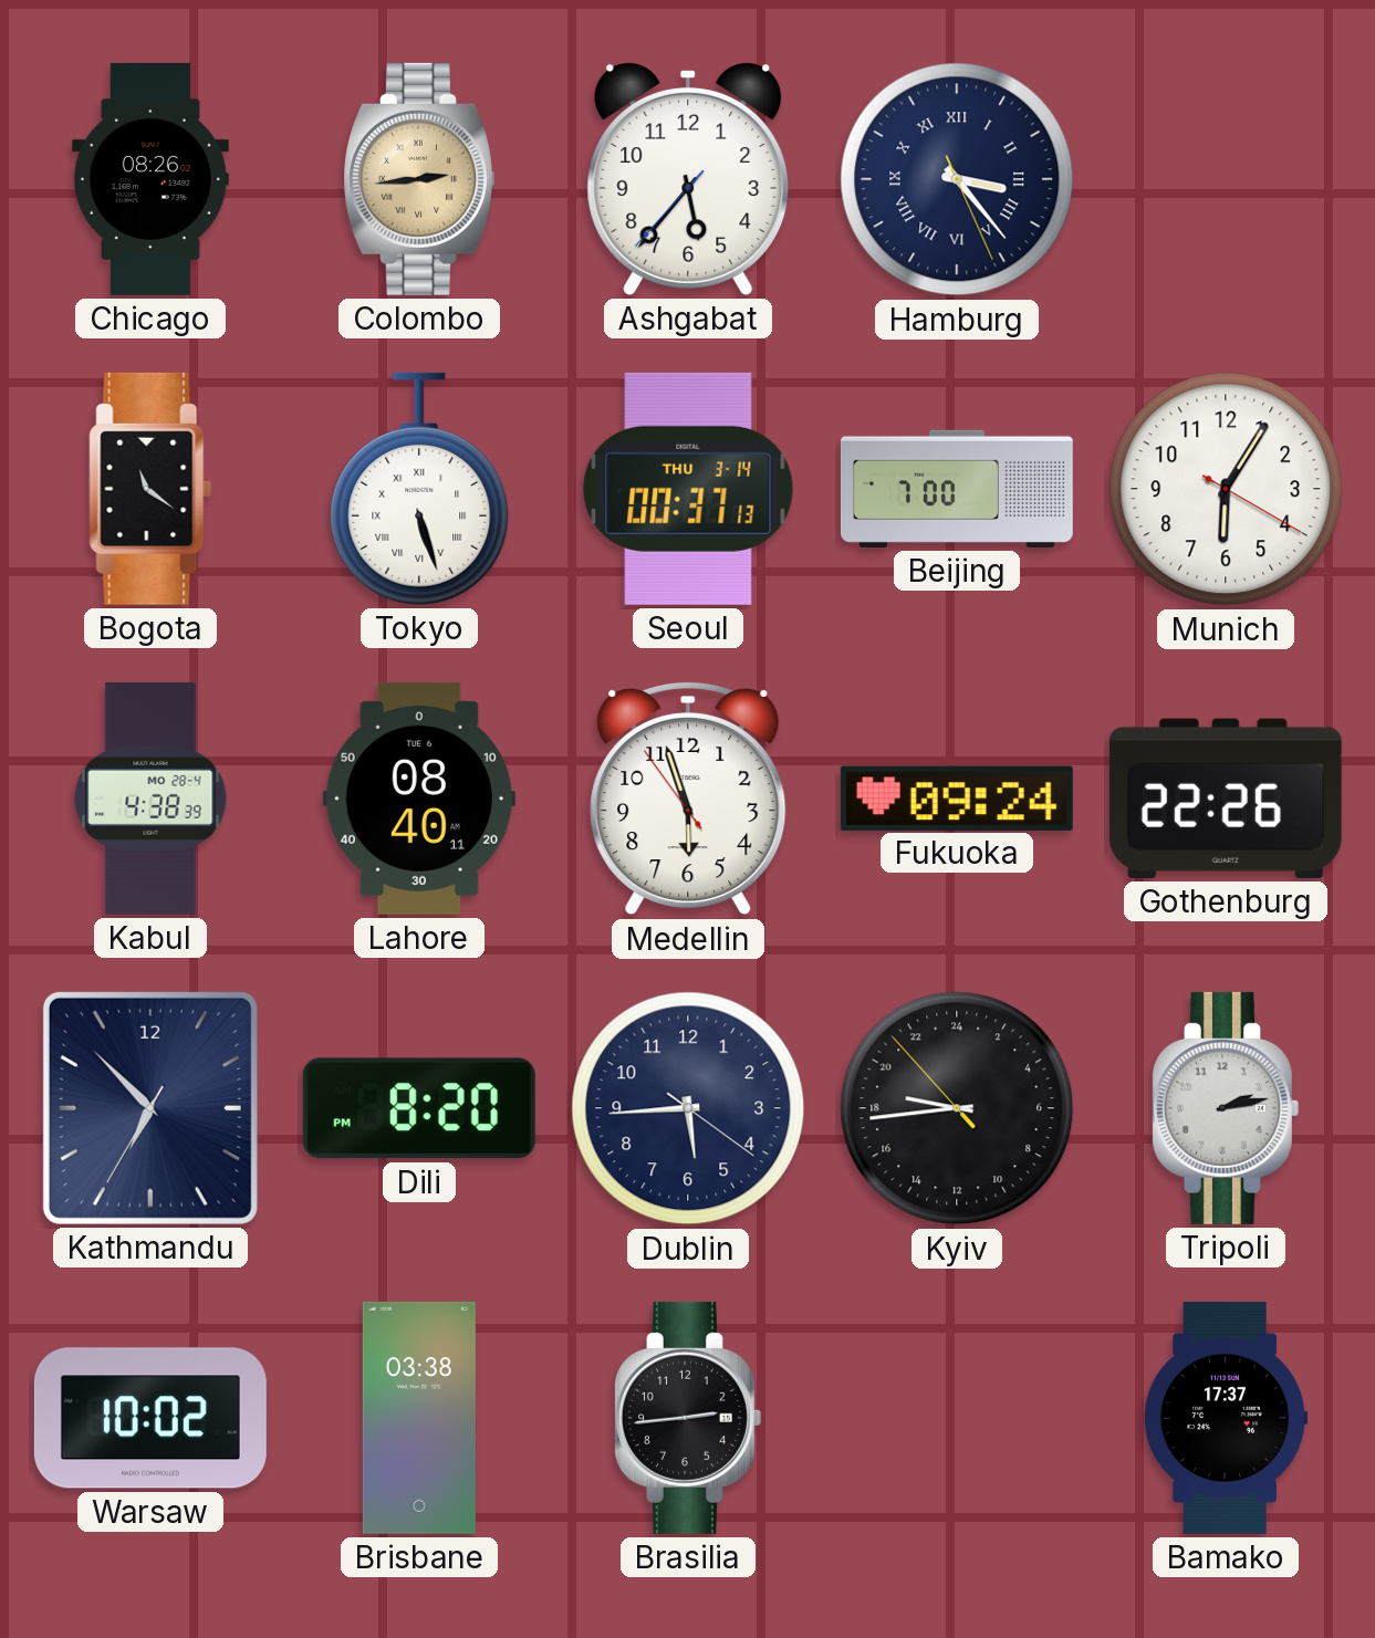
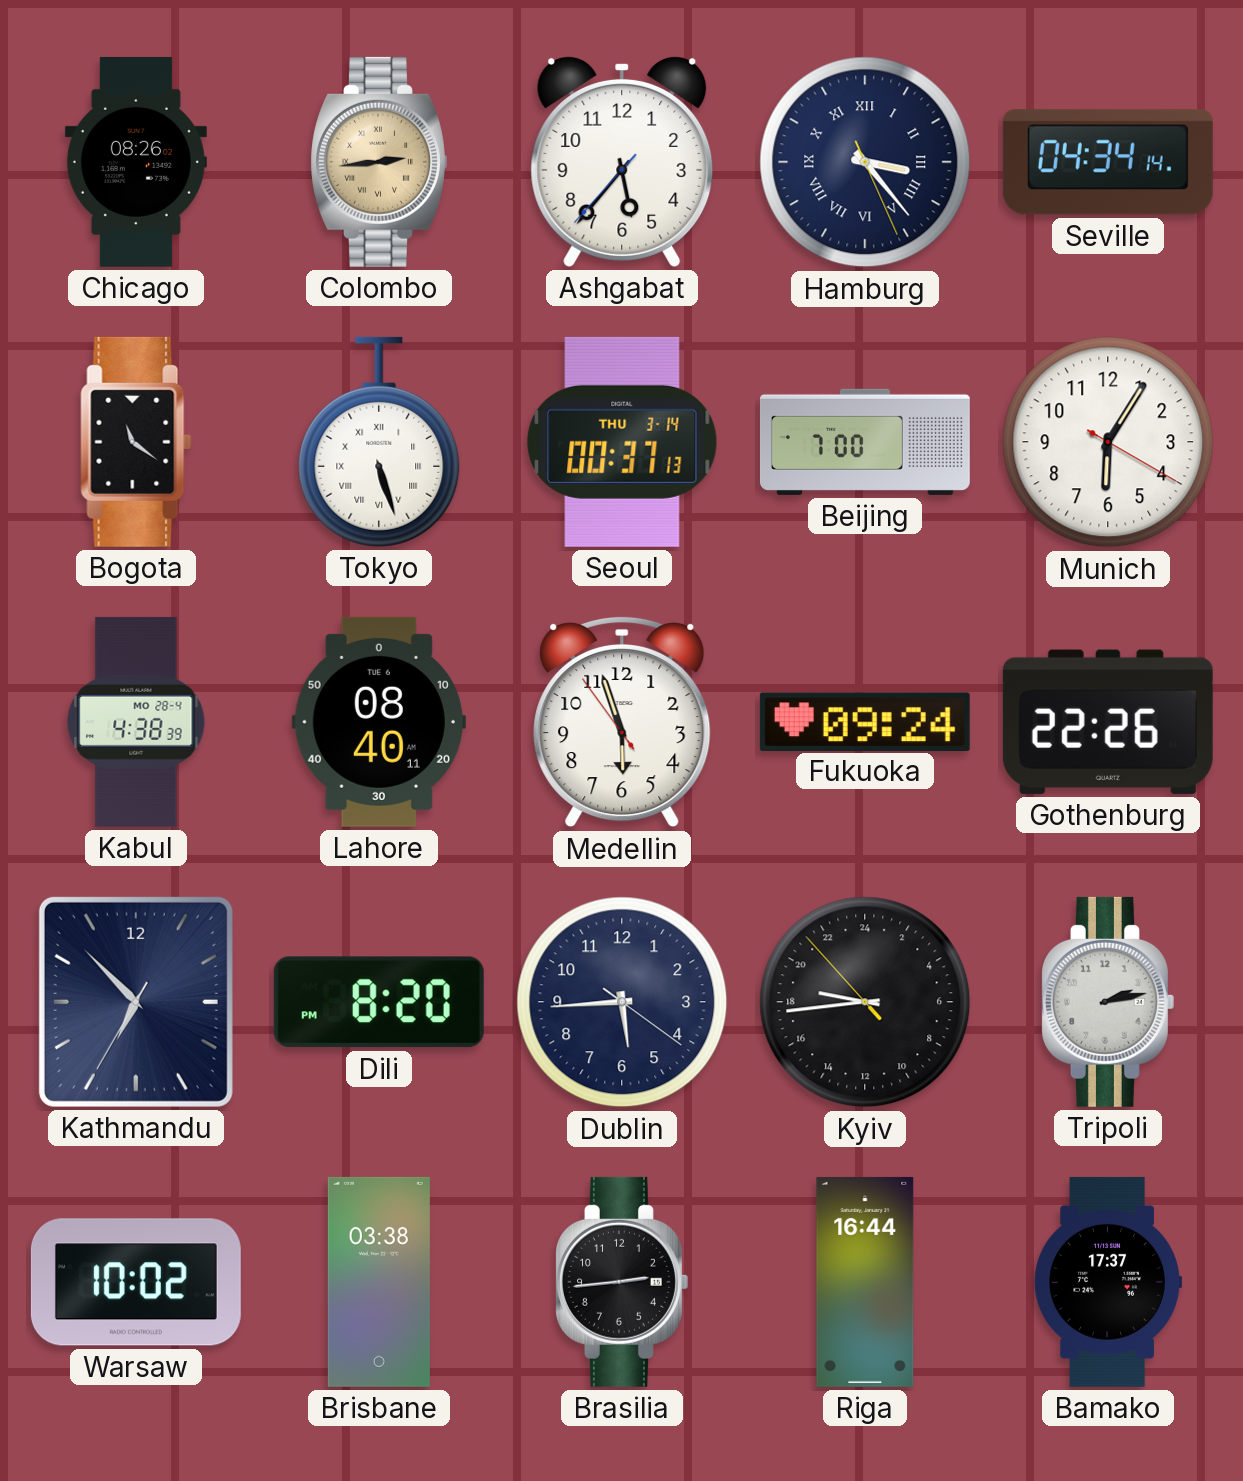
Seville: none -> 04:34 (1108, 162)
Riga: none -> 16:44 (865, 1282)
